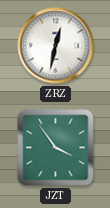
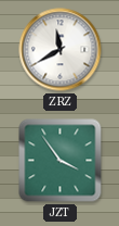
ZRZ: 12:32 -> 11:40 (61, 50)
